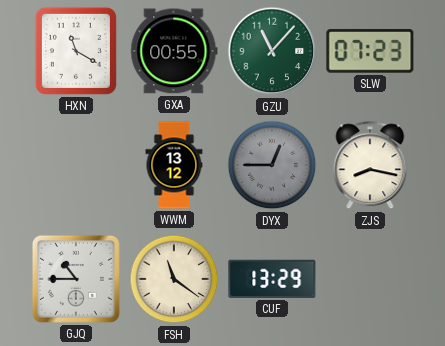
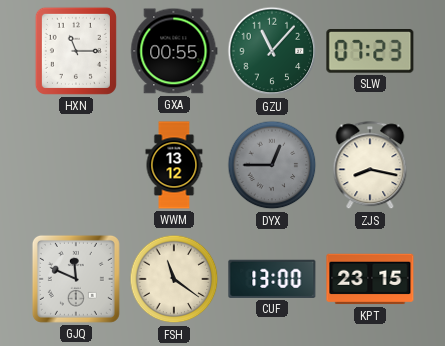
HXN: 11:20 -> 11:15 (76, 51)
GJQ: 10:45 -> 11:49 (76, 279)
CUF: 13:29 -> 13:00 (272, 279)
KPT: none -> 23:15 (370, 279)
